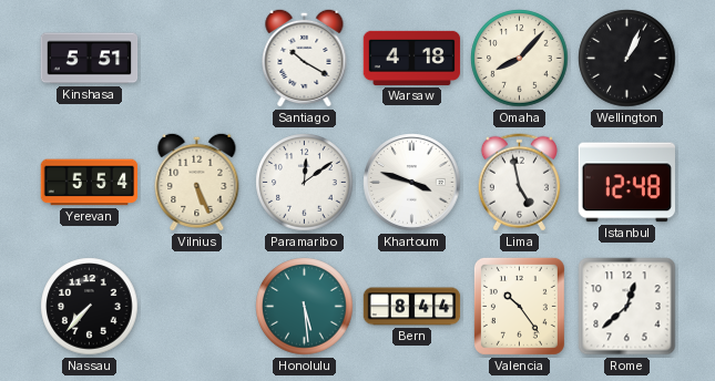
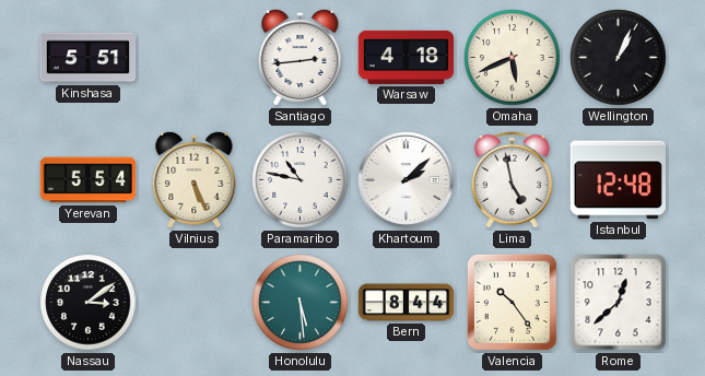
Santiago: 10:20 -> 2:44 (301, 57)
Omaha: 8:07 -> 5:41 (513, 58)
Paramaribo: 12:09 -> 10:47 (301, 180)
Khartoum: 3:48 -> 2:08 (407, 180)
Nassau: 7:37 -> 3:09 (89, 303)
